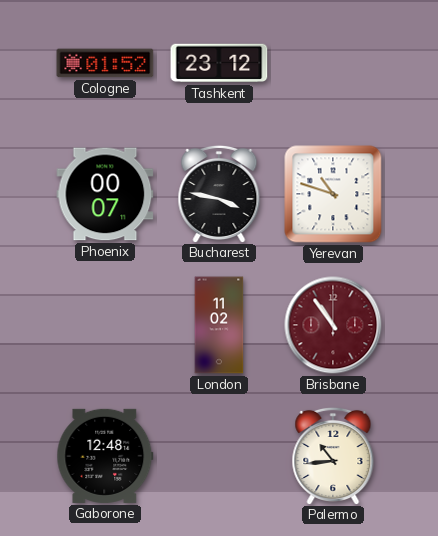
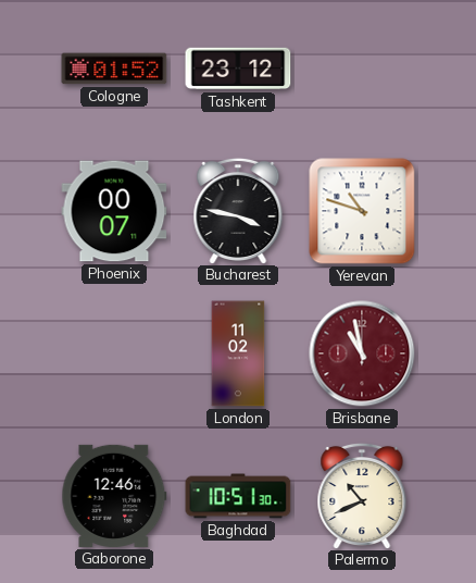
Brisbane: 10:54 -> 10:58 (362, 353)
Gaborone: 12:48 -> 12:46 (114, 496)
Baghdad: none -> 10:51 (238, 496)
Palermo: 10:44 -> 10:41 (362, 495)
